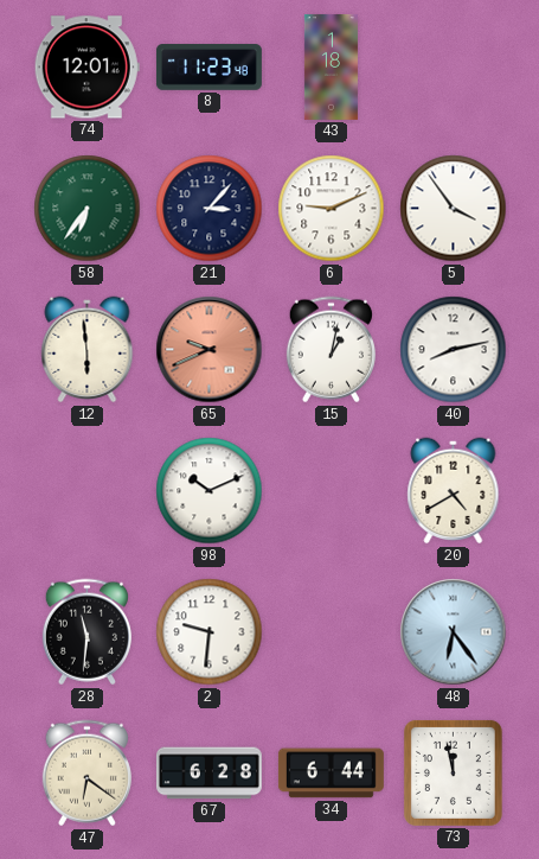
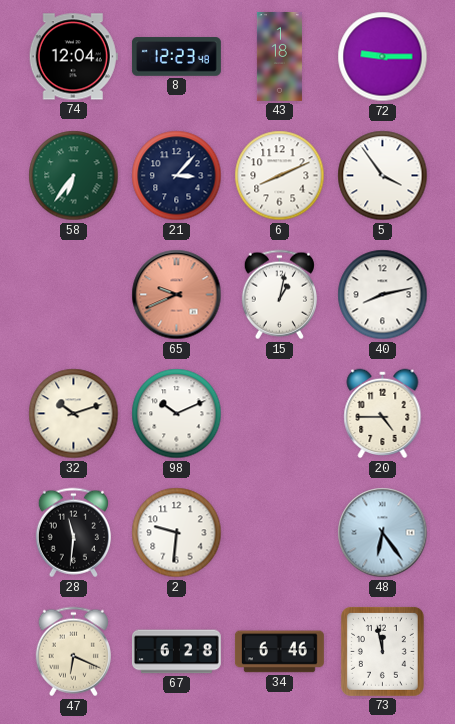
74: 12:01 -> 12:04 (73, 57)
8: 11:23 -> 12:23 (176, 57)
72: none -> 9:15 (383, 57)
6: 9:11 -> 8:11 (280, 176)
12: 5:59 -> none (88, 350)
32: none -> 10:12 (74, 414)
20: 4:40 -> 4:45 (383, 414)
47: 6:21 -> 6:19 (73, 652)
34: 6:44 -> 6:46 (279, 652)
